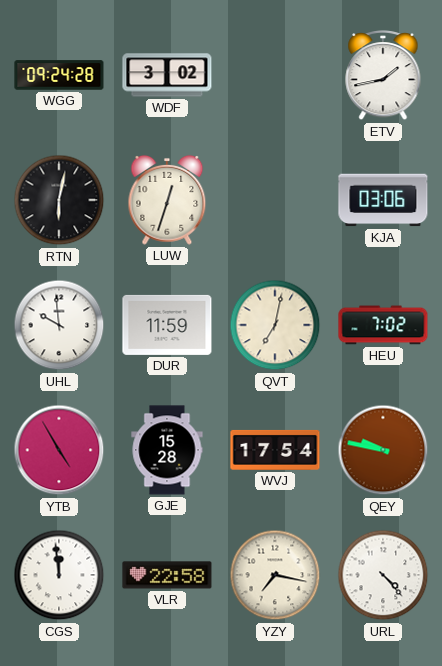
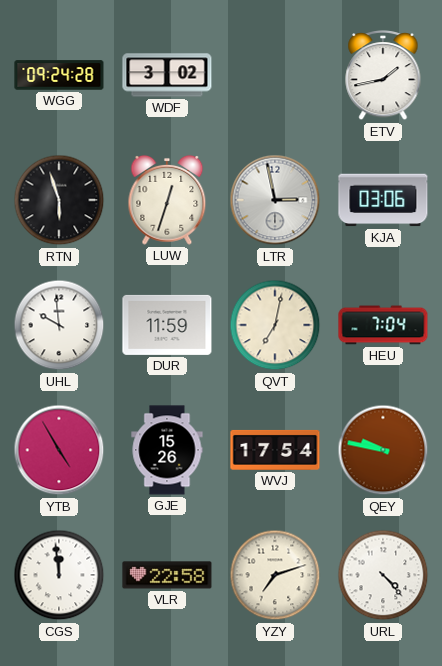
RTN: 6:02 -> 5:57 (59, 200)
LTR: none -> 2:58 (275, 200)
HEU: 7:02 -> 7:04 (383, 325)
GJE: 15:28 -> 15:26 (167, 450)
YZY: 7:17 -> 7:12 (275, 575)
